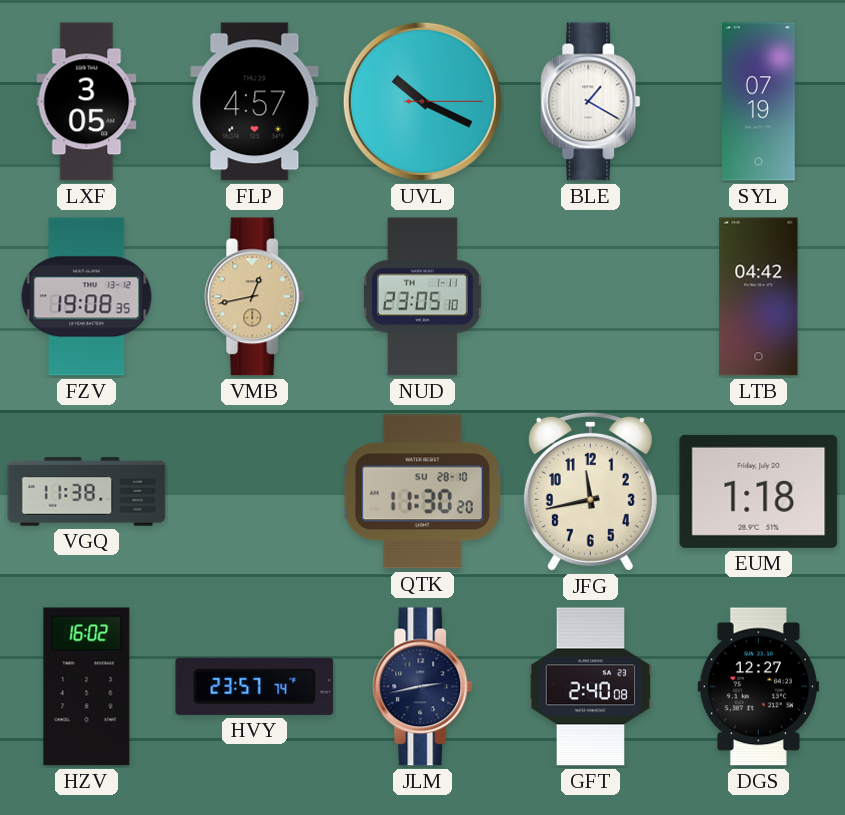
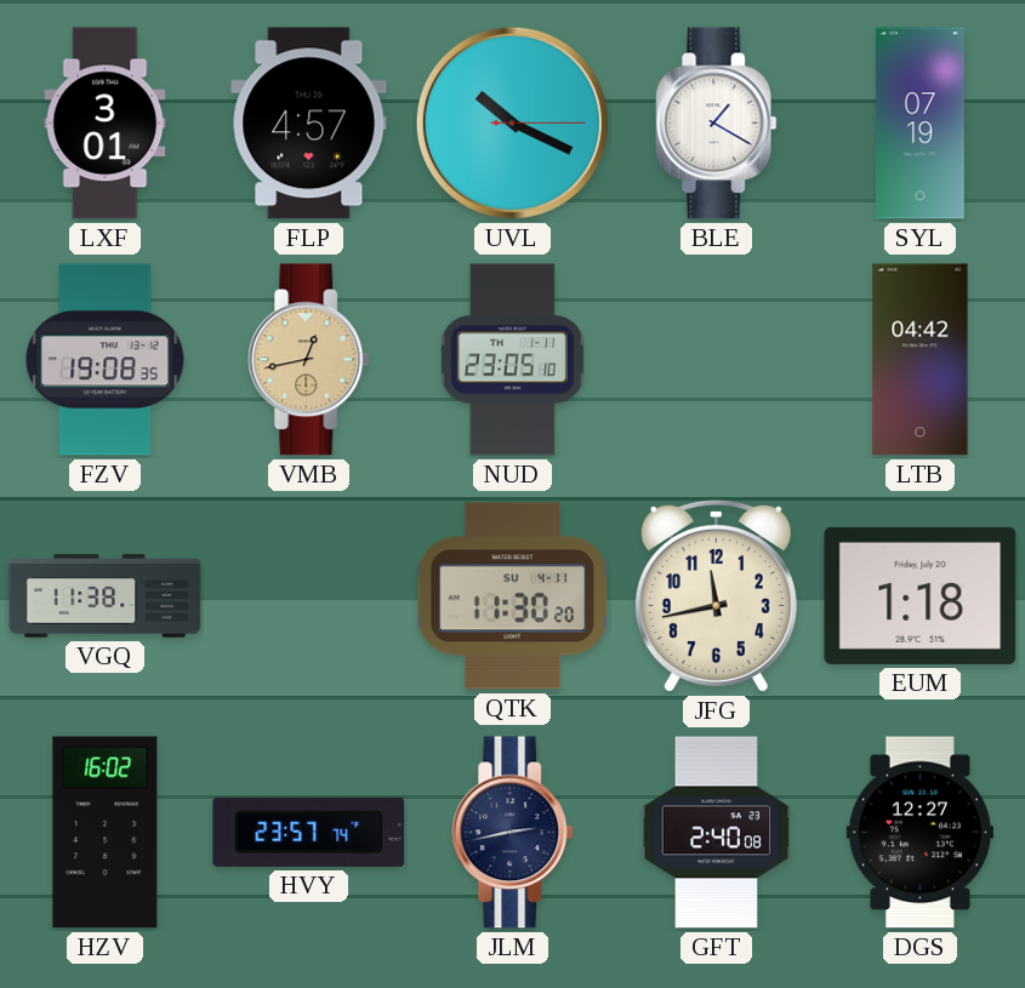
LXF: 3:05 -> 3:01 (106, 124)
QTK date: SU 28-10 -> SU 4-11 (512, 596)
